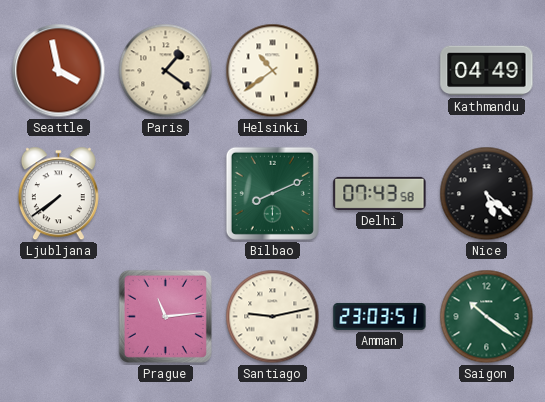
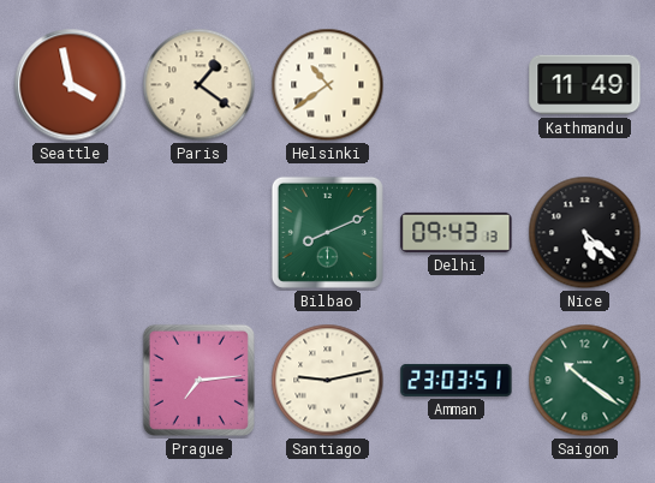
Kathmandu: 04:49 -> 11:49 (585, 85)
Ljubljana: 7:39 -> none (58, 194)
Delhi: 07:43 -> 09:43 (457, 232)
Prague: 11:14 -> 7:14 (198, 380)
